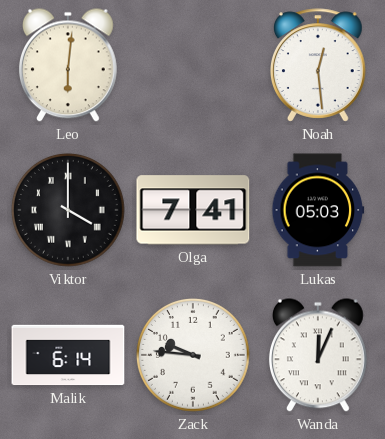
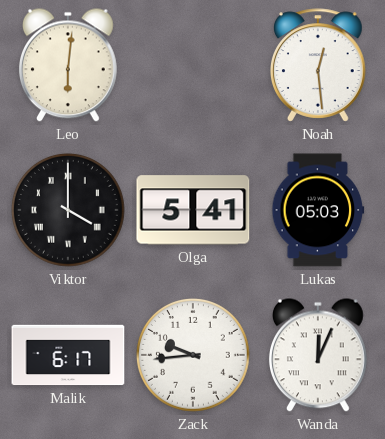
Olga: 7:41 -> 5:41 (193, 210)
Malik: 6:14 -> 6:17 (68, 355)
Zack: 9:46 -> 9:44 (193, 355)
